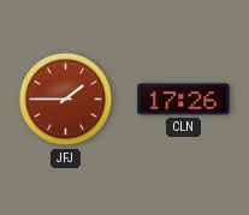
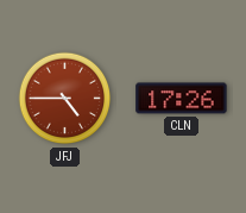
JFJ: 1:45 -> 4:45 (65, 99)
